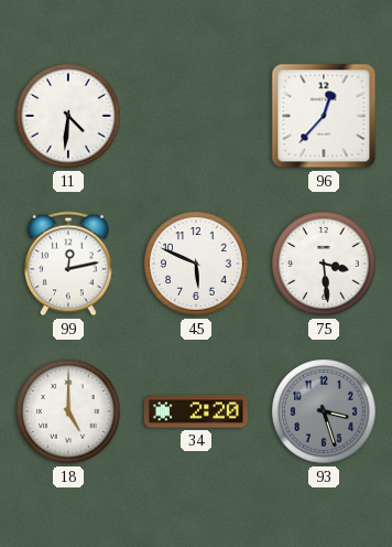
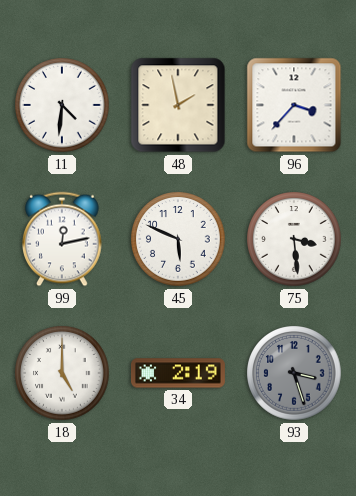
48: none -> 1:58 (178, 105)
96: 12:37 -> 3:37 (294, 105)
34: 2:20 -> 2:19 (178, 373)
